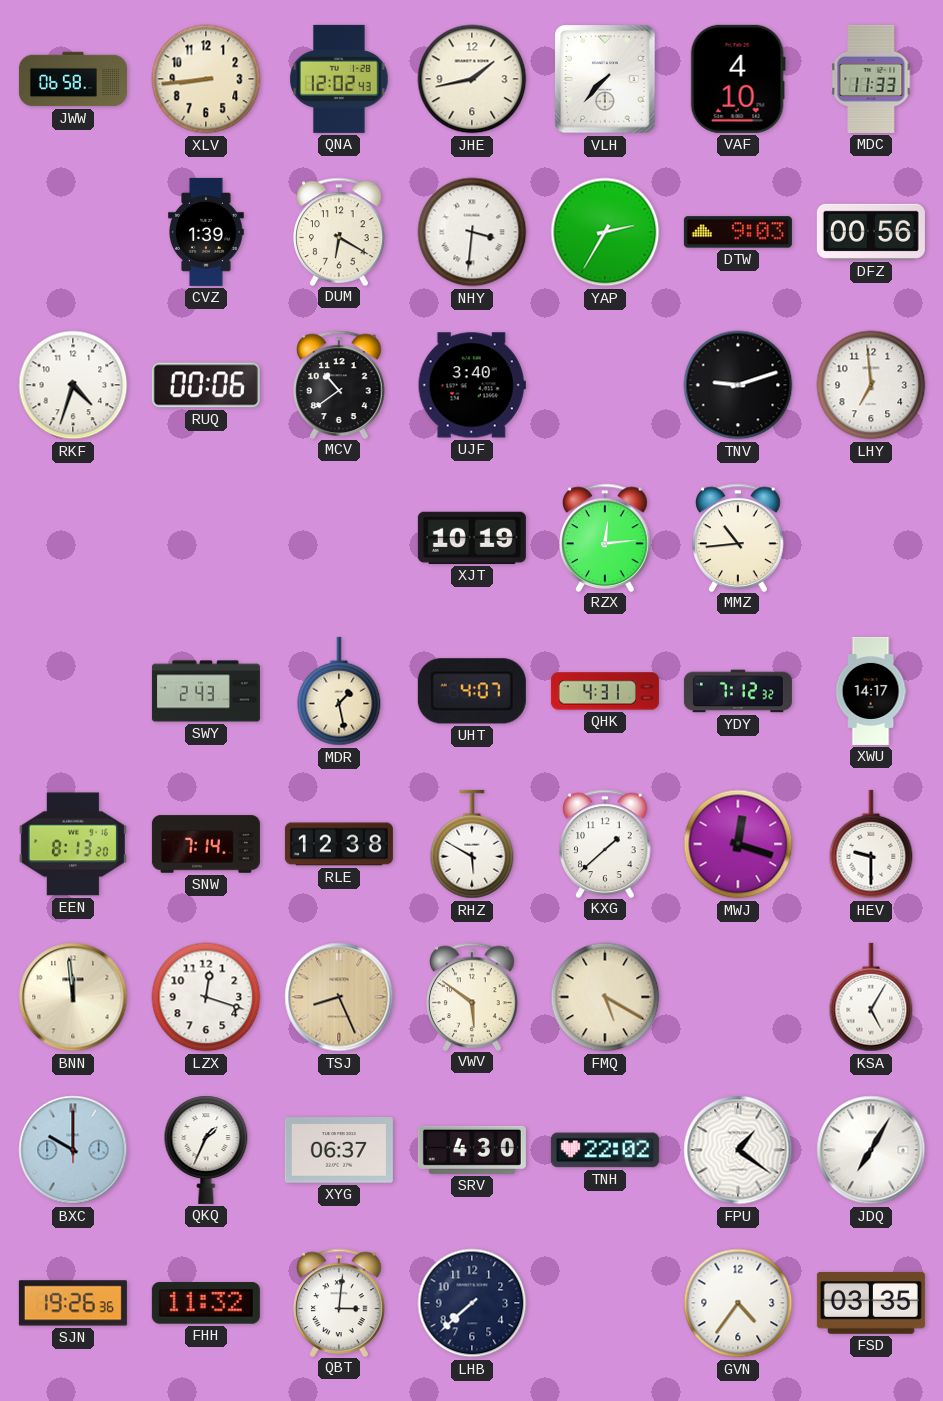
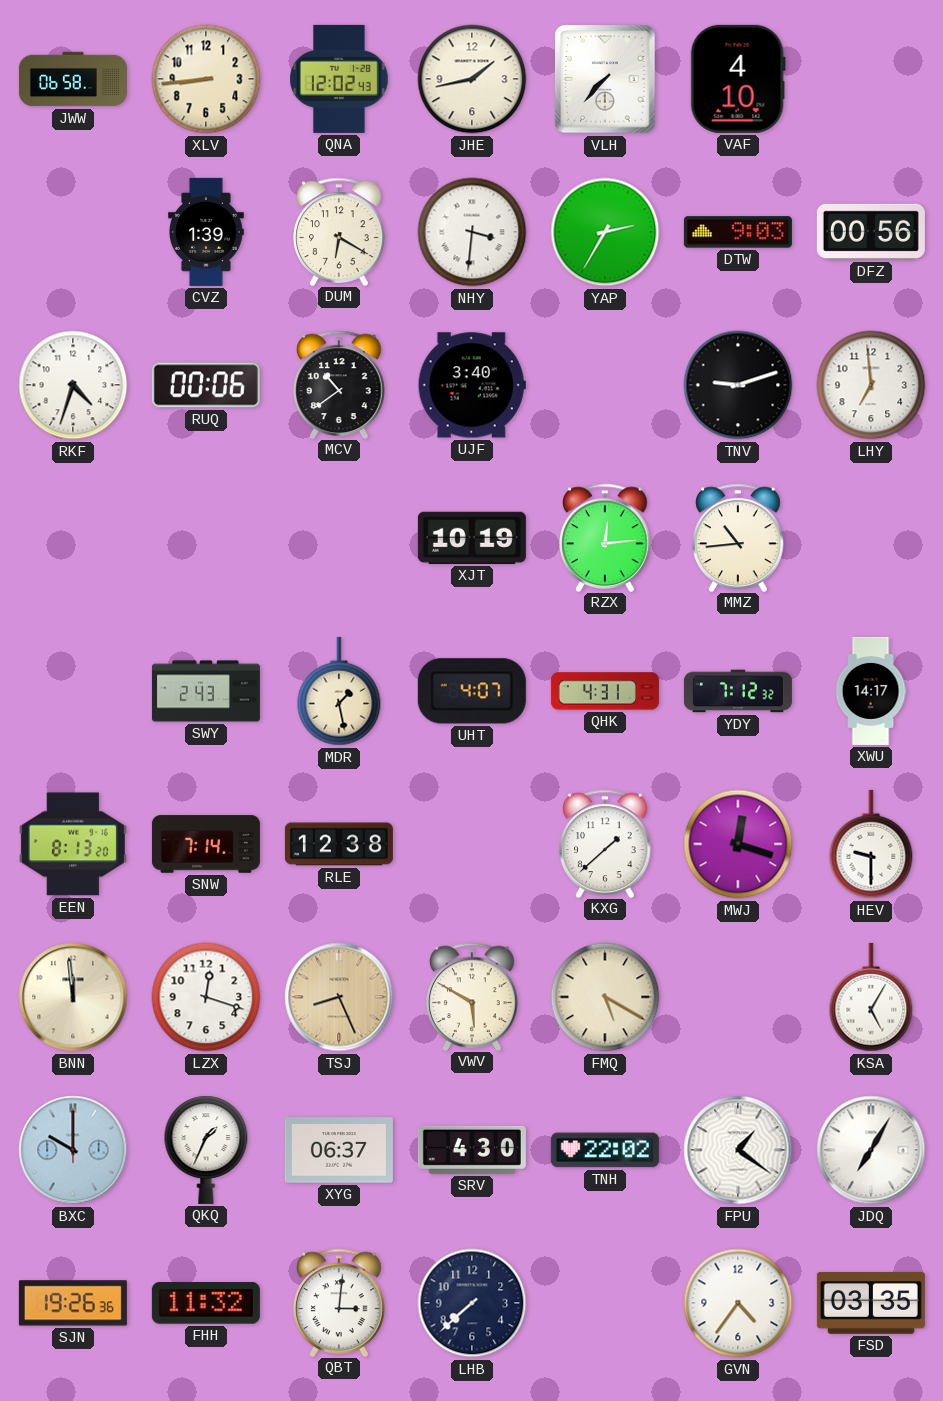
MDC: 11:33 -> none (871, 79)
RHZ: 5:50 -> none (472, 844)
VWV: 5:51 -> 5:50 (472, 996)
